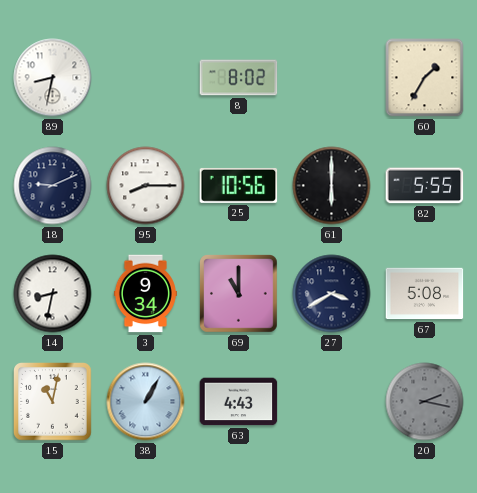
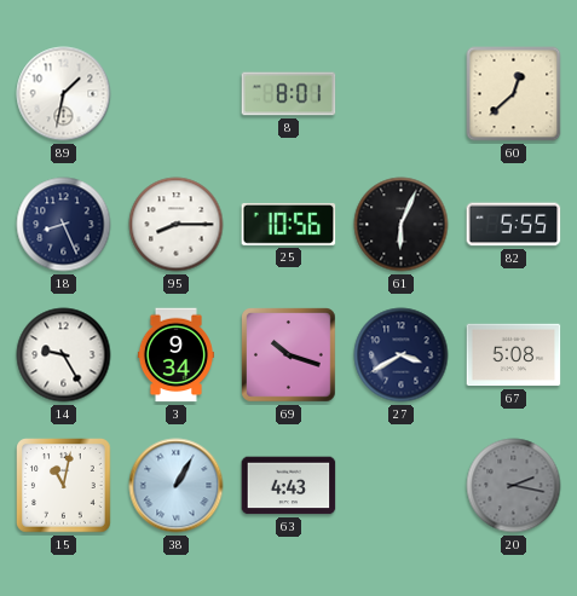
89: 8:32 -> 1:32 (64, 94)
8: 8:02 -> 8:01 (289, 94)
60: 1:35 -> 12:38 (514, 94)
18: 9:11 -> 8:26 (64, 225)
61: 6:00 -> 6:04 (402, 225)
14: 8:32 -> 9:25 (64, 355)
69: 11:00 -> 10:18 (289, 355)
